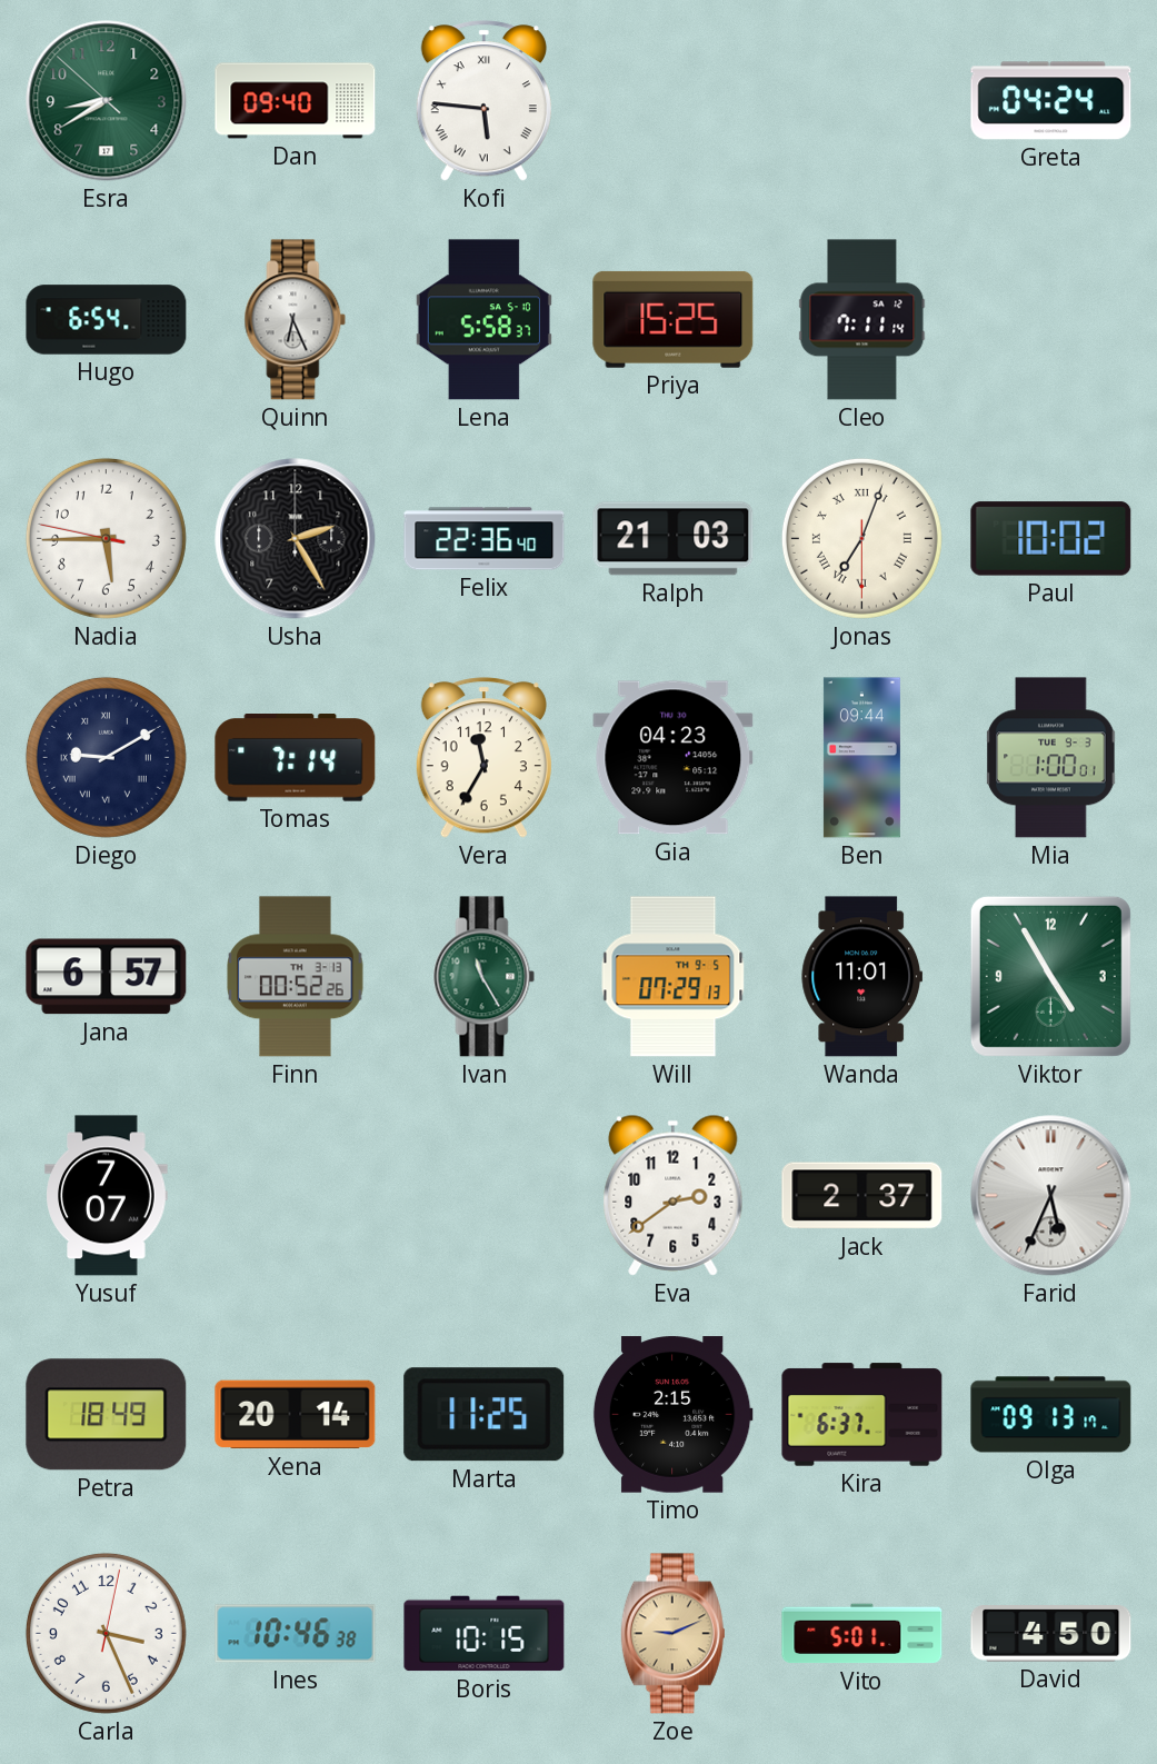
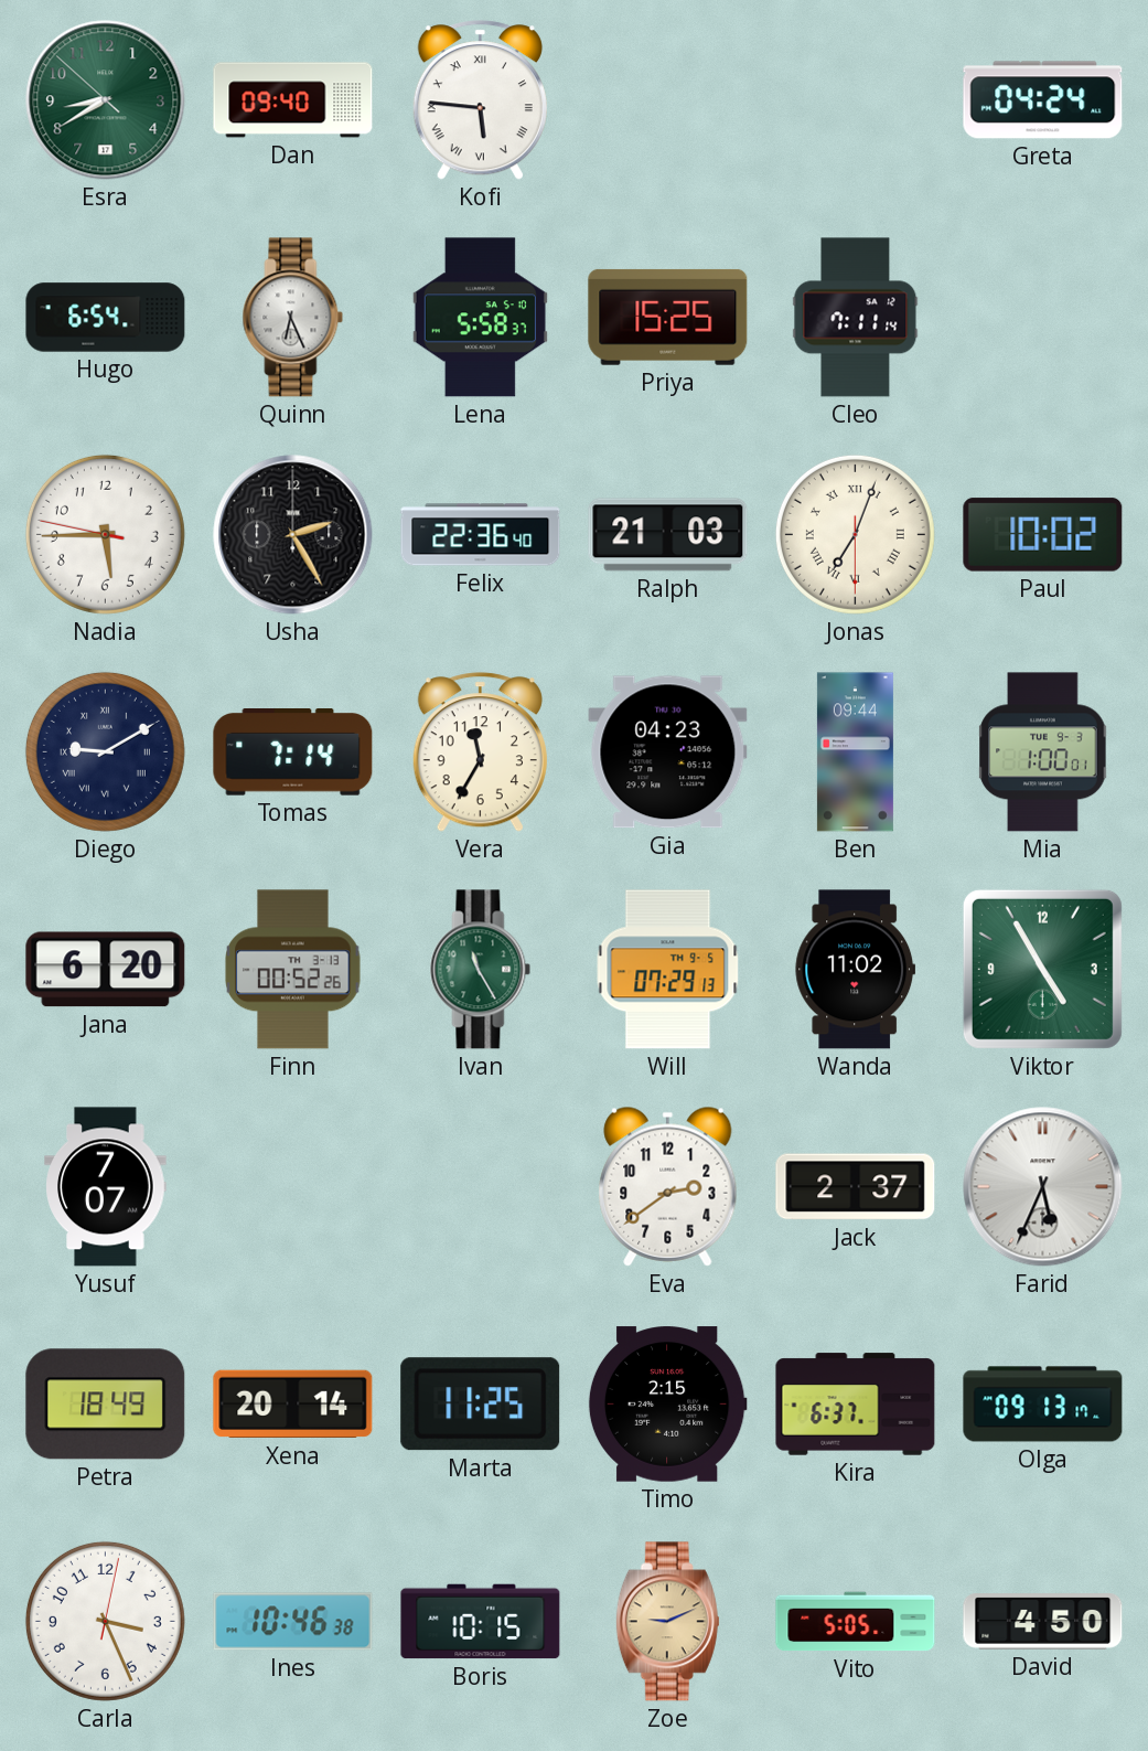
Jana: 6:57 -> 6:20 (106, 970)
Wanda: 11:01 -> 11:02 (856, 970)
Vito: 5:01 -> 5:05 (856, 1622)
